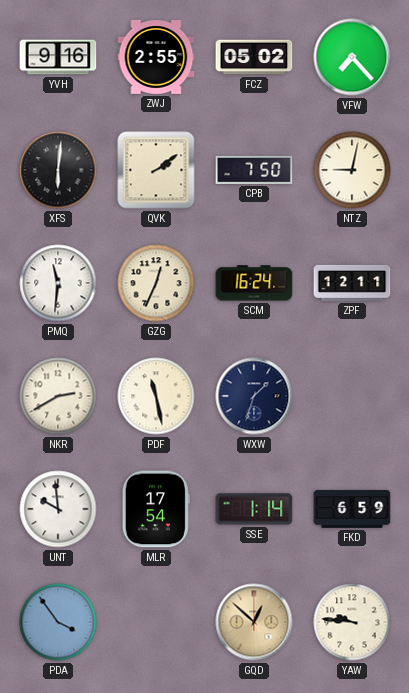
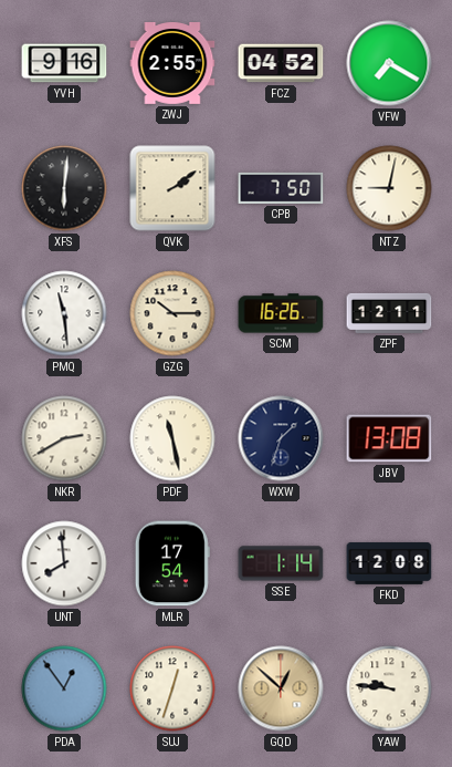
FCZ: 05:02 -> 04:52 (281, 63)
VFW: 7:23 -> 7:20 (389, 63)
PMQ: 11:31 -> 11:29 (64, 313)
GZG: 12:34 -> 10:15 (172, 313)
SCM: 16:24 -> 16:26 (281, 313)
JBV: none -> 13:08 (389, 438)
UNT: 9:59 -> 7:59 (64, 563)
FKD: 6:59 -> 12:08 (389, 563)
PDA: 3:54 -> 12:54 (64, 688)
SUJ: none -> 12:33 (172, 688)
